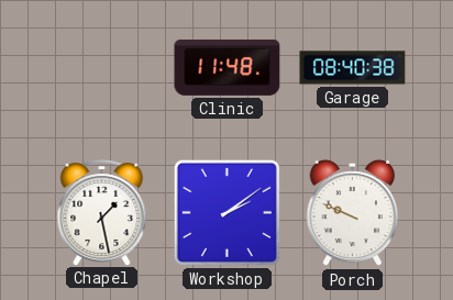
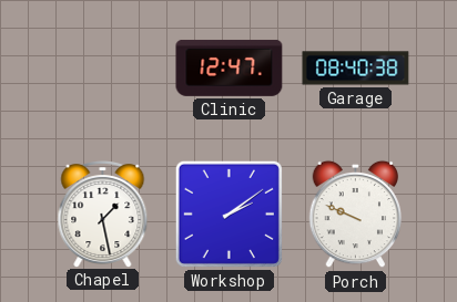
Clinic: 11:48 -> 12:47 (230, 67)
